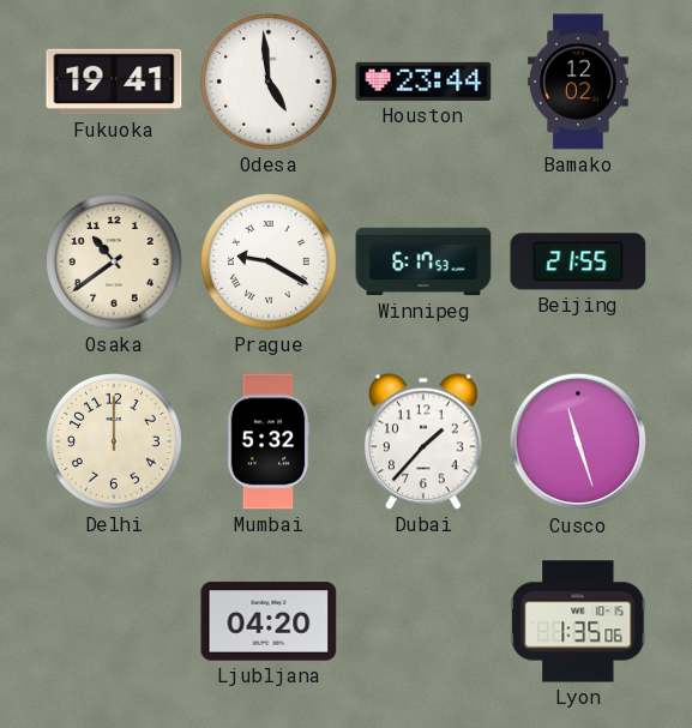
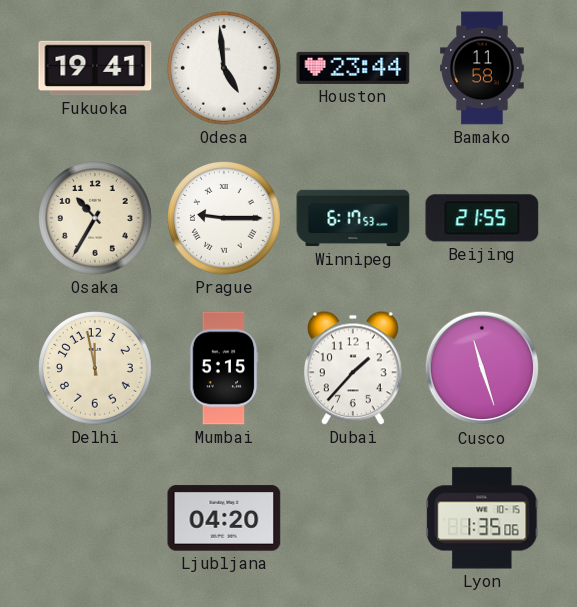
Bamako: 12:02 -> 11:58 (482, 68)
Osaka: 10:39 -> 10:35 (96, 219)
Prague: 9:20 -> 9:15 (225, 219)
Delhi: 12:00 -> 11:58 (96, 369)
Mumbai: 5:32 -> 5:15 (224, 368)
